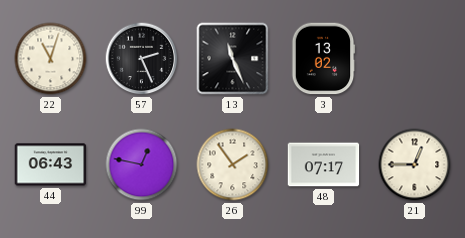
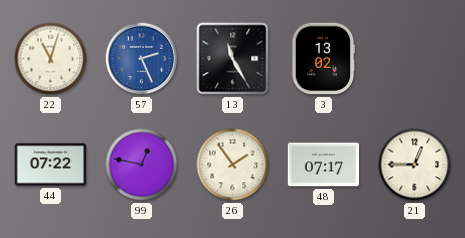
57 dial: black -> blue (142, 59)
13: 11:26 -> 11:25 (233, 59)
44: 06:43 -> 07:22 (51, 165)
